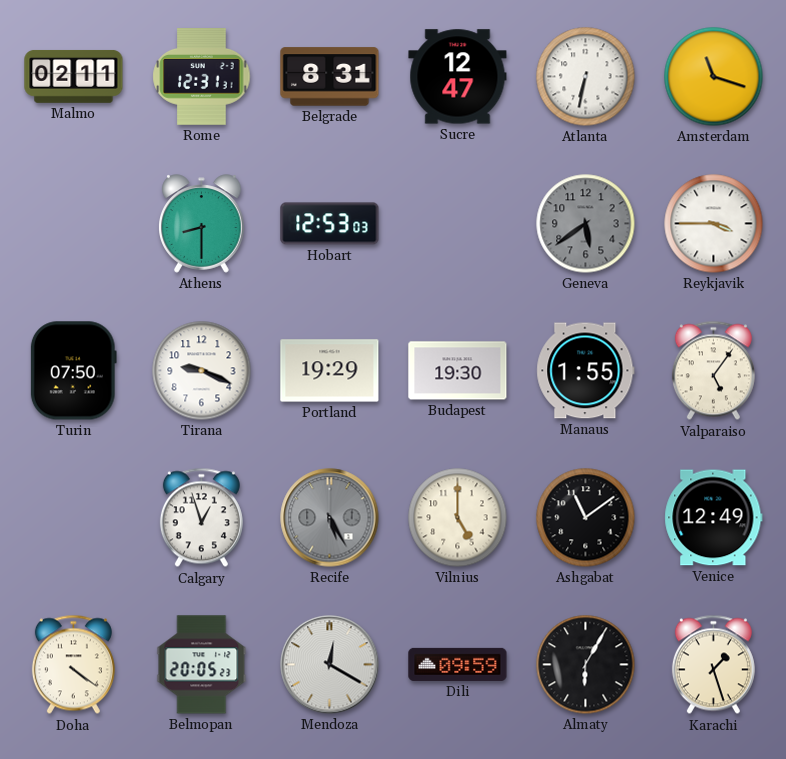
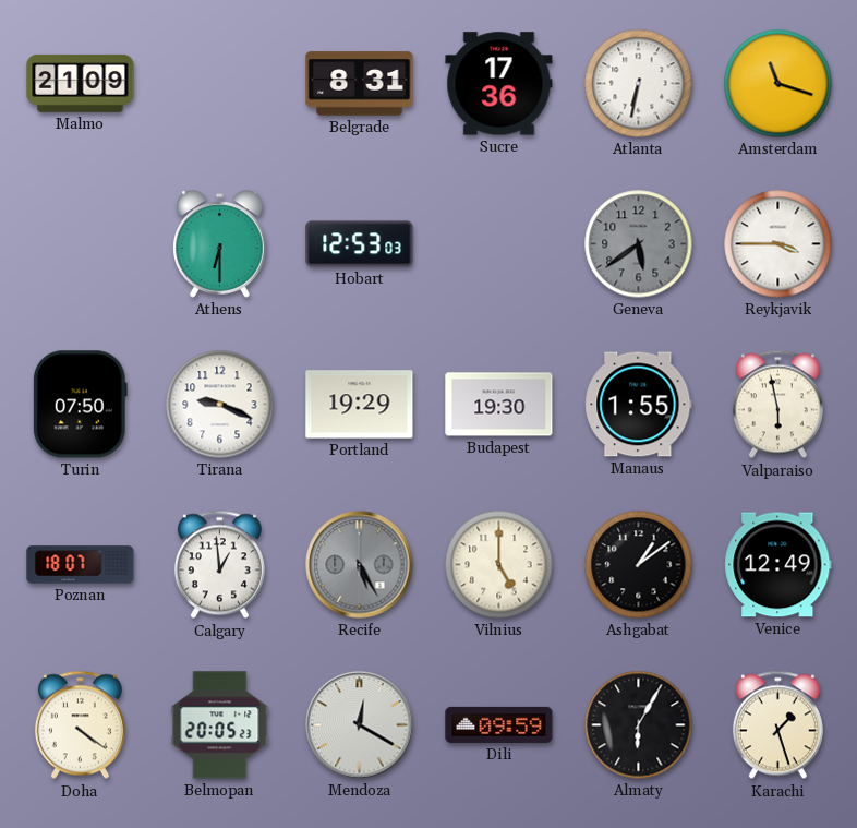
Malmo: 02:11 -> 21:09 (81, 83)
Rome: 12:31 -> none (202, 77)
Sucre: 12:47 -> 17:36 (499, 84)
Athens: 8:30 -> 6:30 (220, 244)
Valparaiso: 5:06 -> 5:58 (777, 405)
Poznan: none -> 18:07 (81, 565)
Calgary: 12:57 -> 12:59 (219, 565)
Ashgabat: 11:09 -> 1:09 (639, 565)
